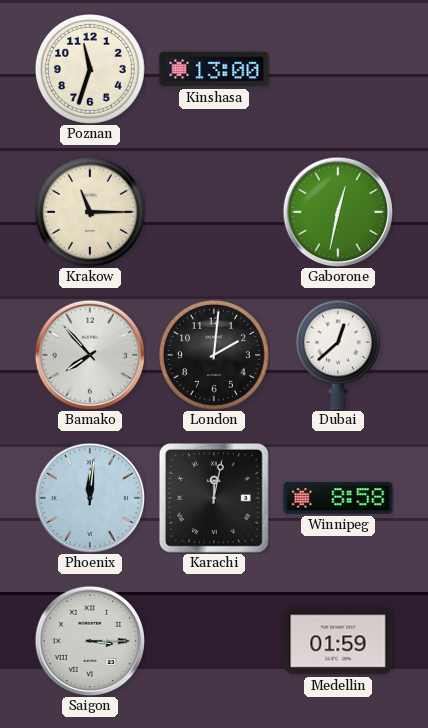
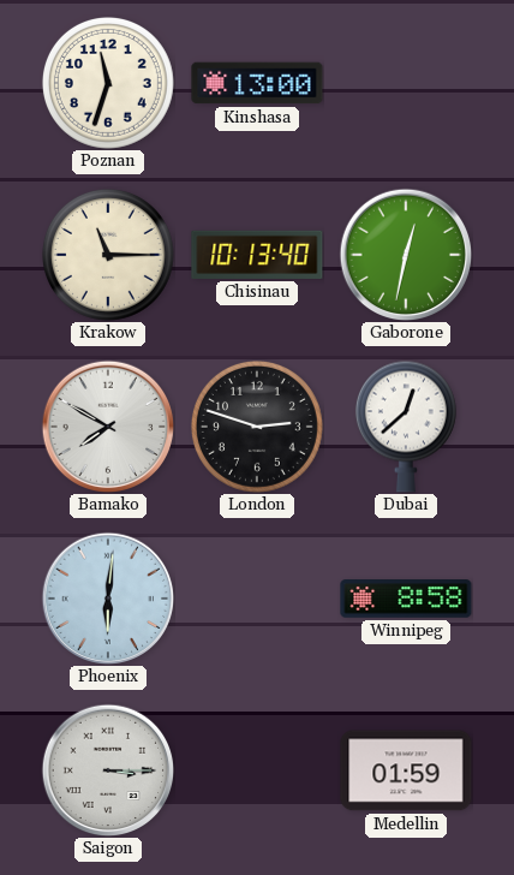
Chisinau: none -> 10:13 (257, 255)
Bamako: 7:53 -> 7:50 (108, 427)
London: 2:01 -> 2:48 (257, 427)
Phoenix: 12:01 -> 6:01 (108, 599)
Karachi: 12:02 -> none (214, 498)
